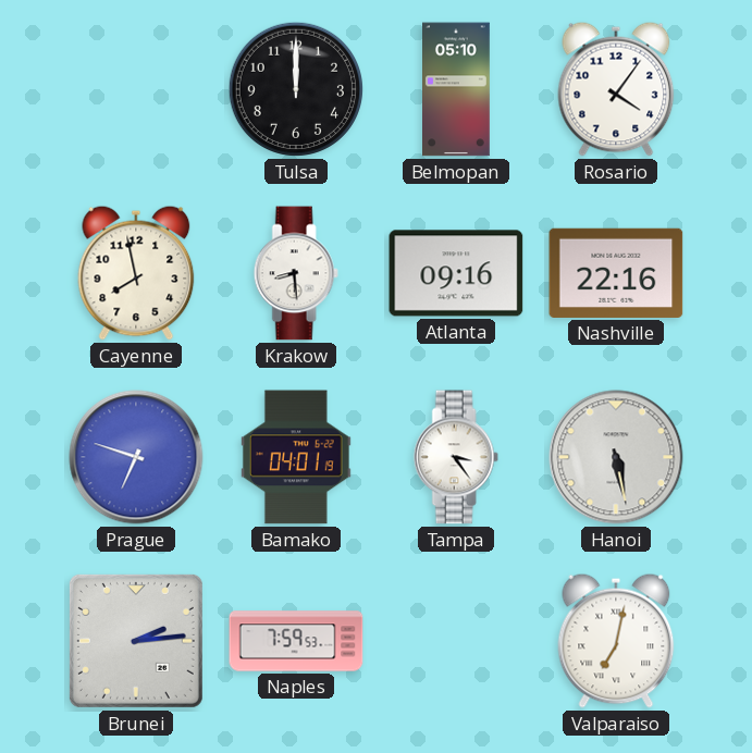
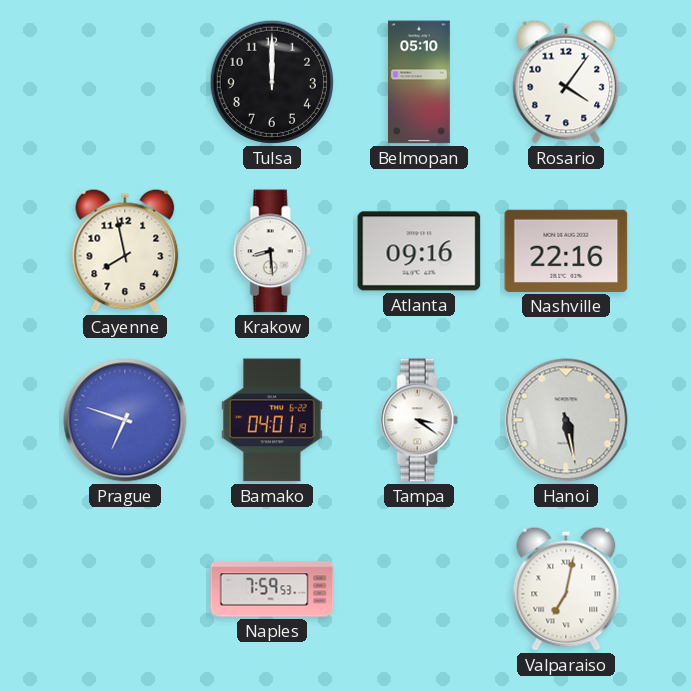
Tampa: 3:24 -> 3:21 (419, 420)
Brunei: 2:14 -> none (136, 641)
